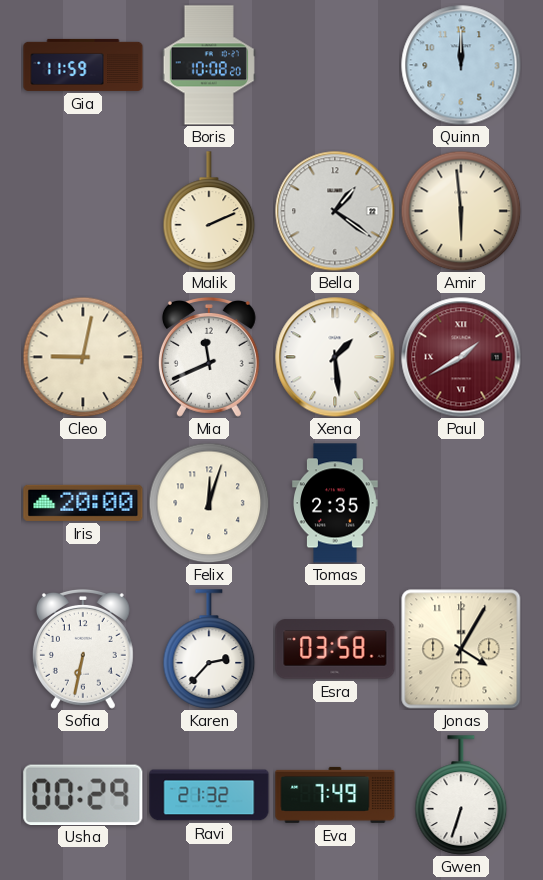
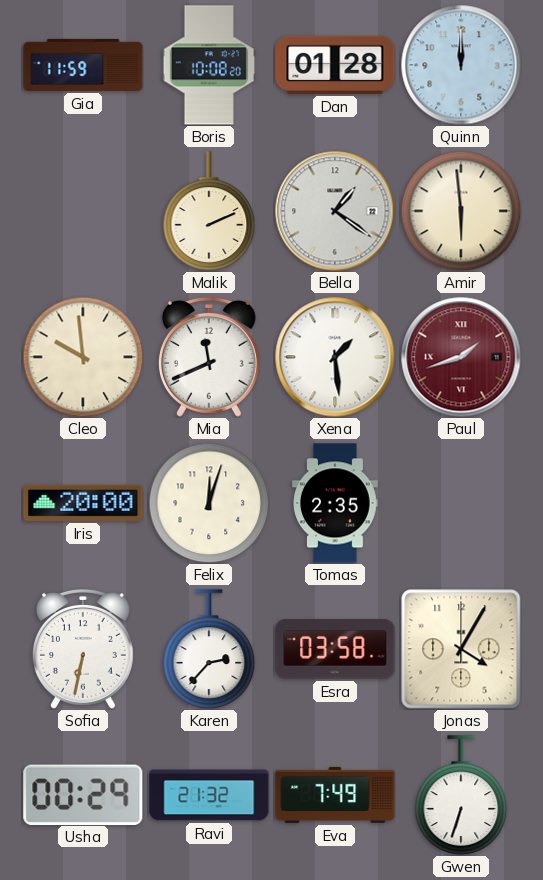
Dan: none -> 01:28 (335, 65)
Cleo: 9:02 -> 9:59 (83, 357)
Paul: 1:40 -> 1:42 (461, 357)
